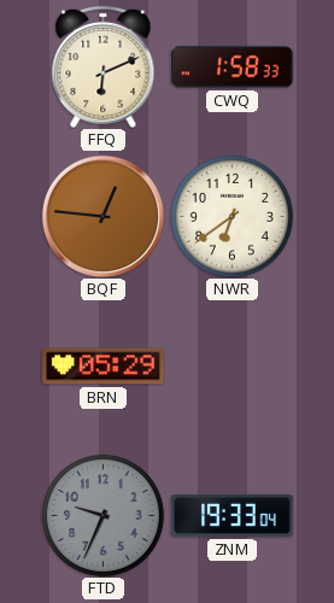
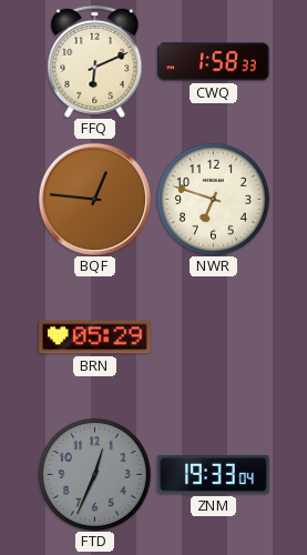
NWR: 6:39 -> 6:48 (213, 199)
FTD: 9:34 -> 12:34 (94, 474)
